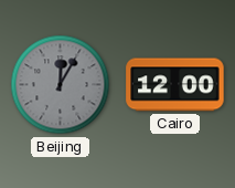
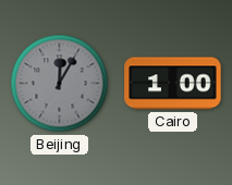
Cairo: 12:00 -> 1:00 (173, 84)
